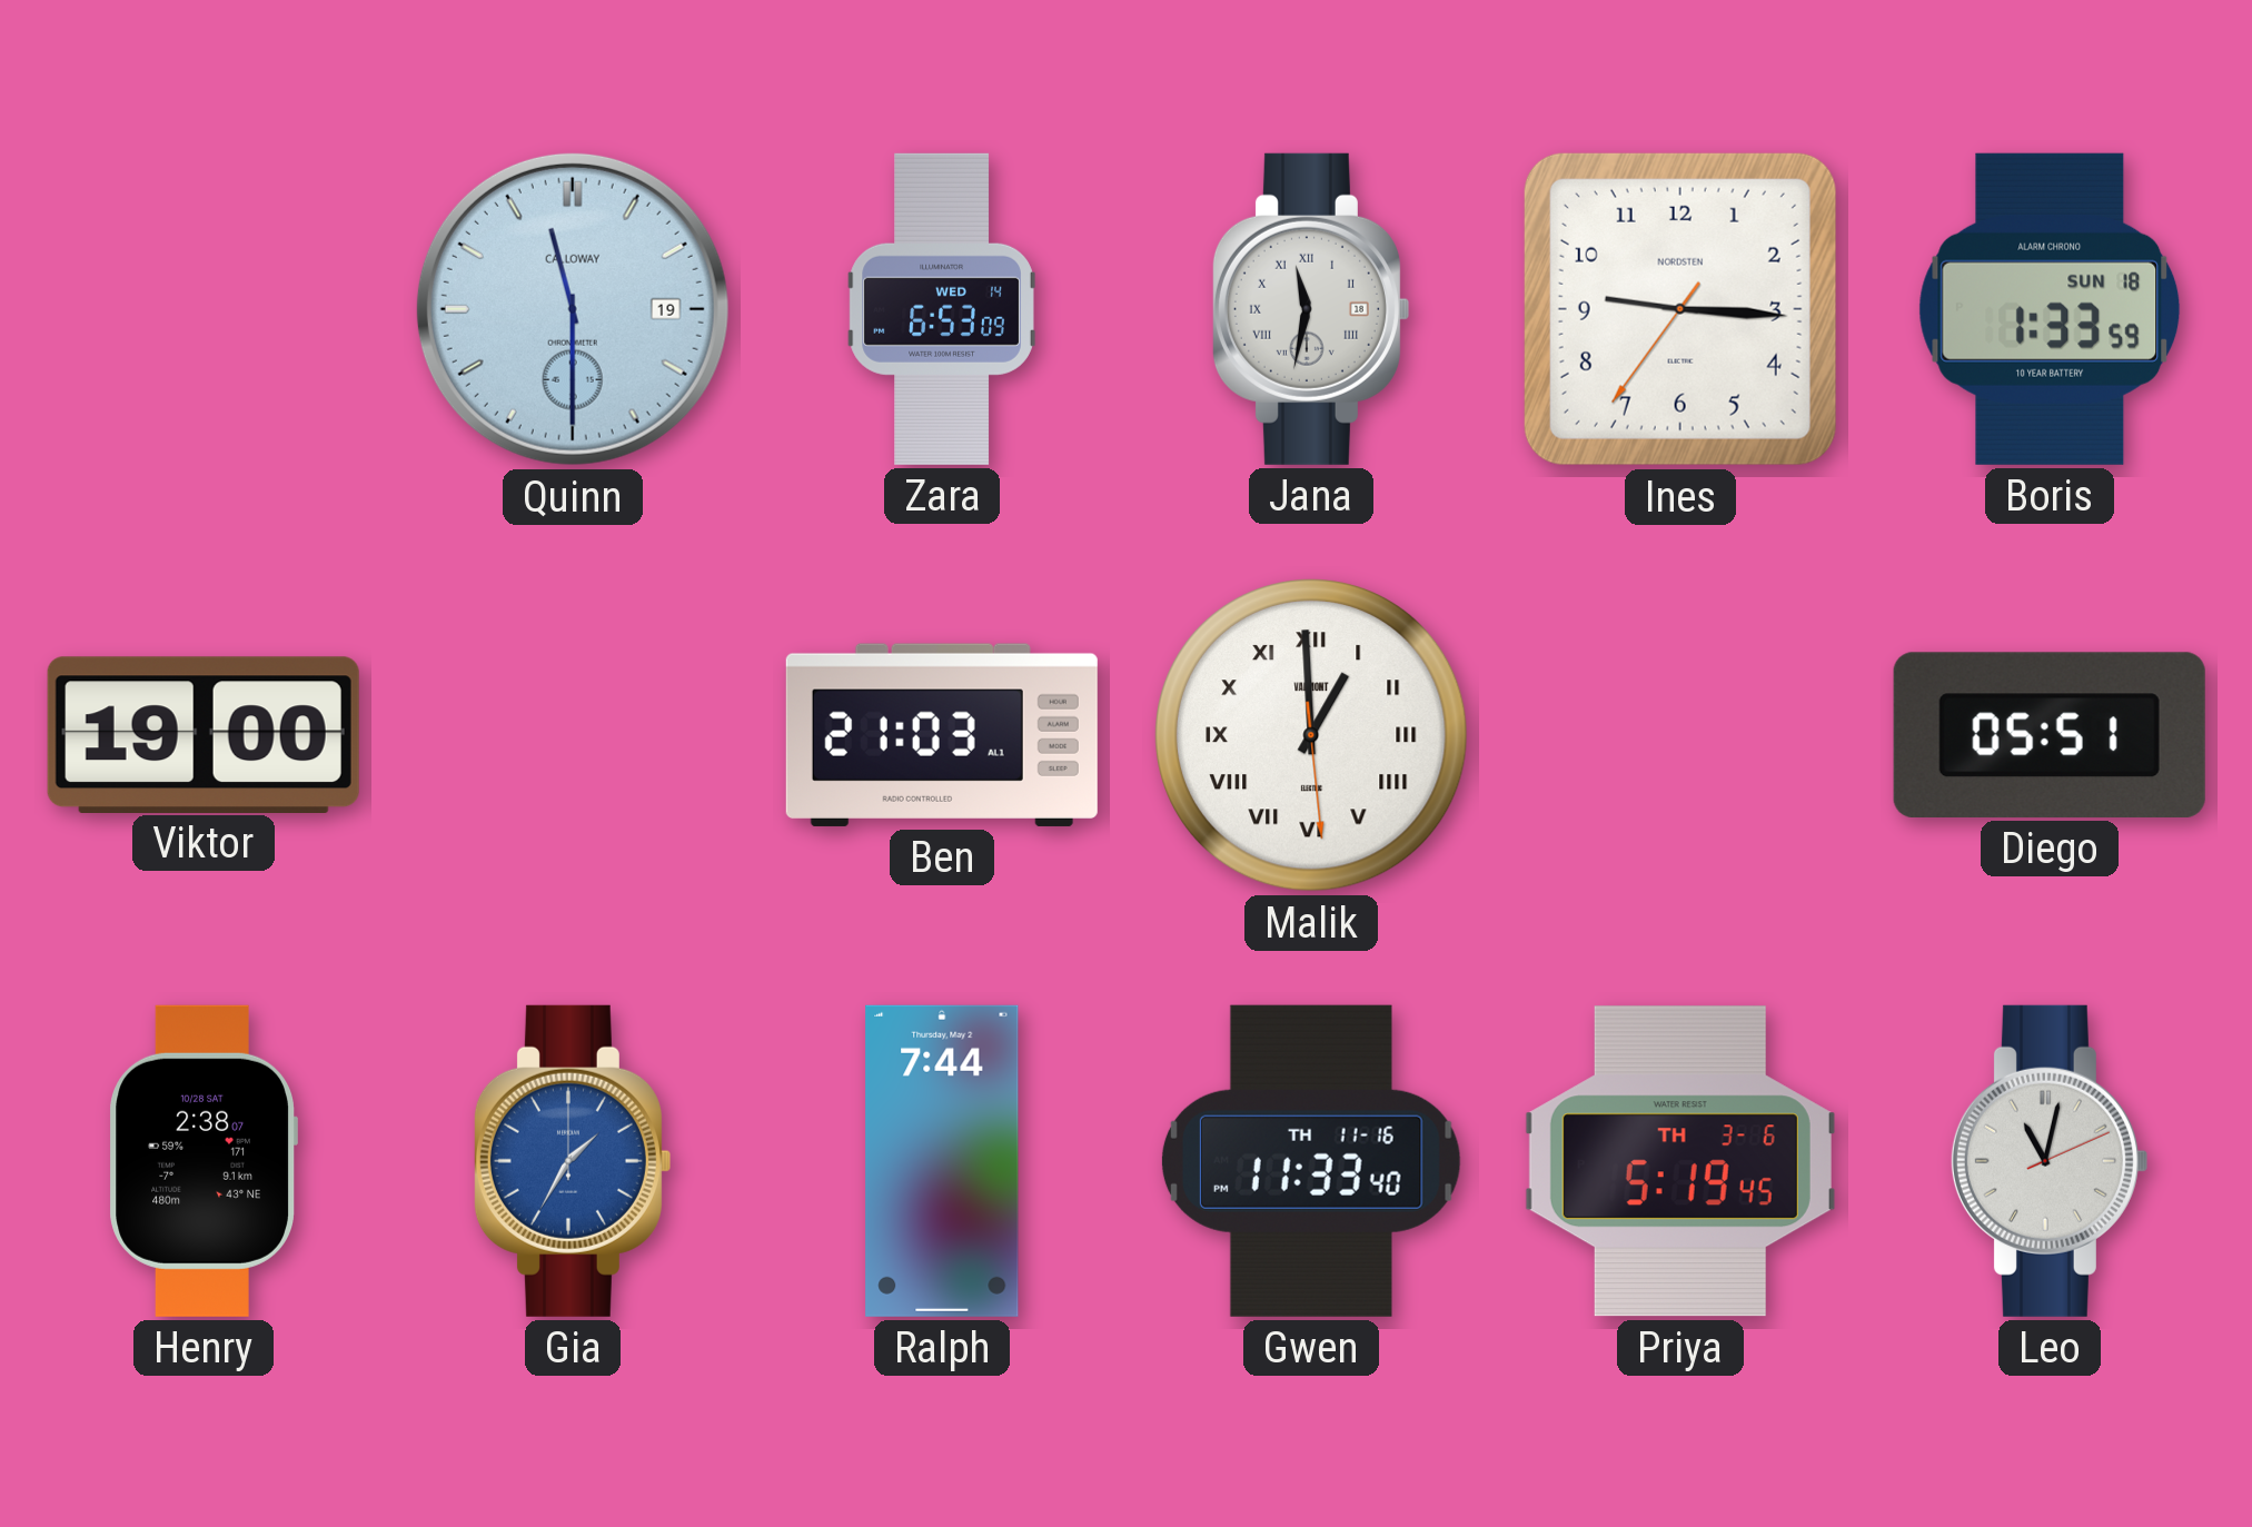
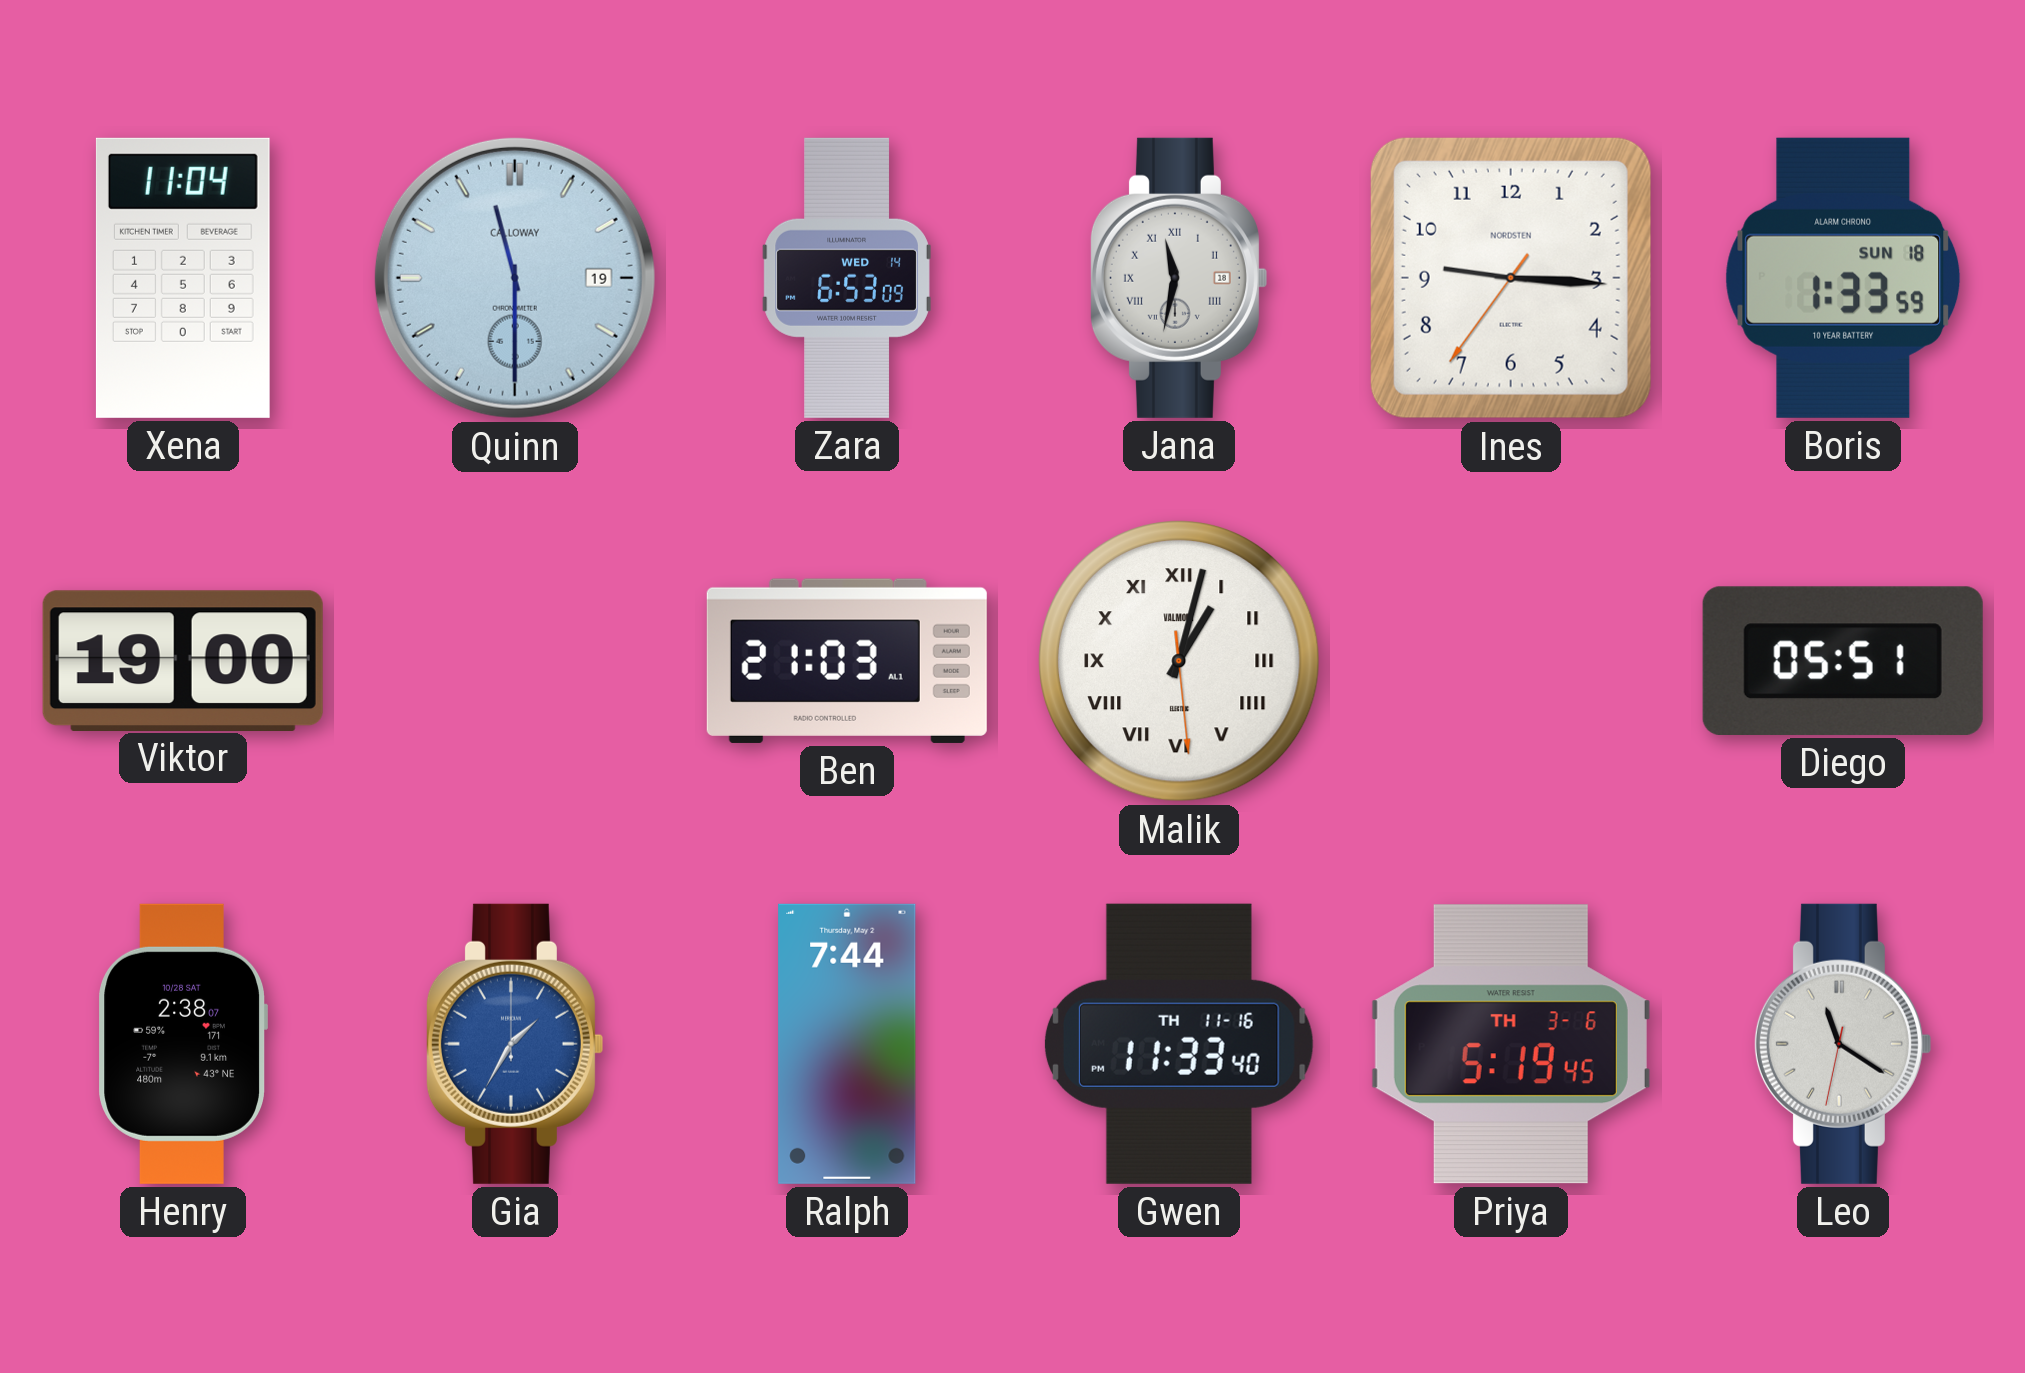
Xena: none -> 11:04 (183, 278)
Malik: 12:59 -> 1:02 (1180, 662)
Leo: 11:02 -> 11:20 (1842, 1044)
